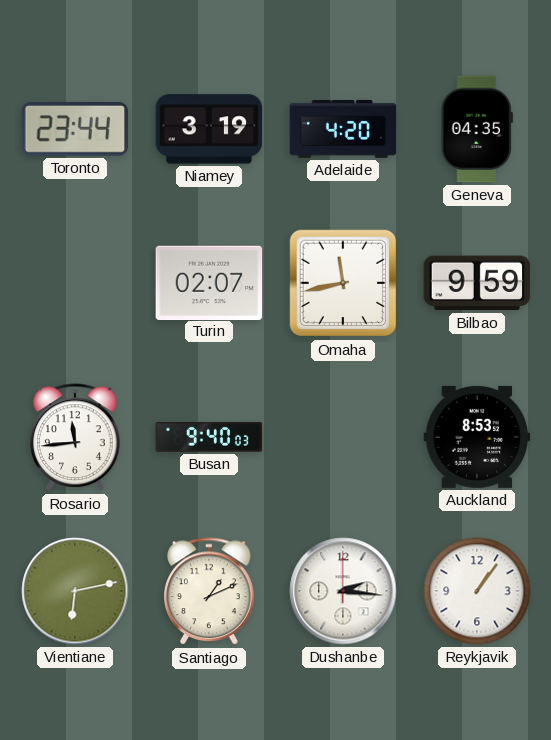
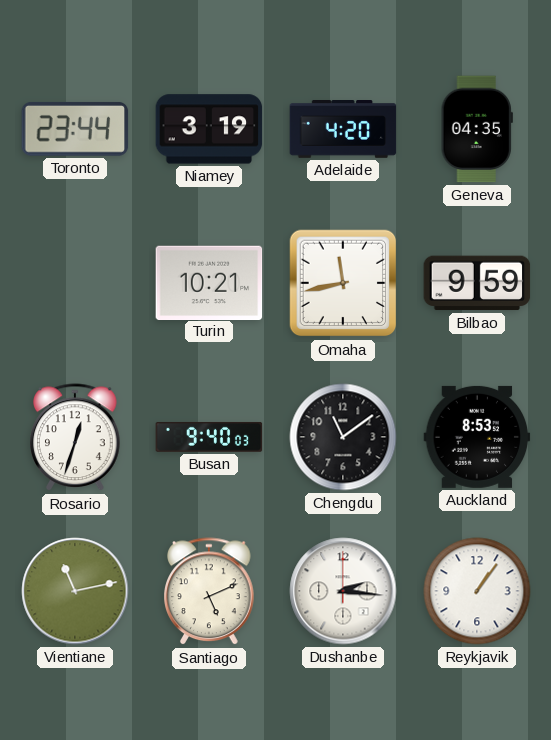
Turin: 02:07 -> 10:21 (209, 282)
Rosario: 11:44 -> 12:33 (75, 438)
Chengdu: none -> 11:09 (343, 437)
Vientiane: 6:13 -> 11:13 (75, 591)
Santiago: 1:11 -> 5:11 (209, 592)
